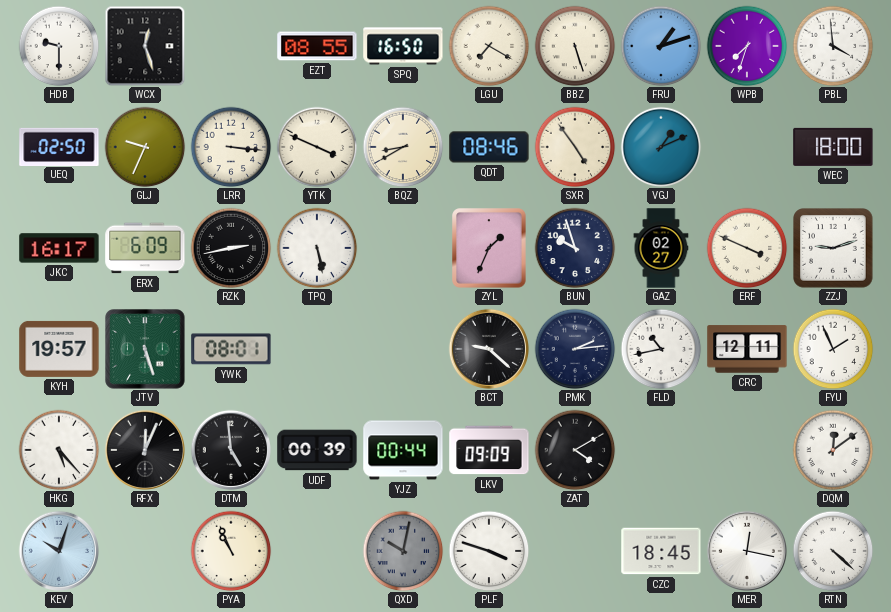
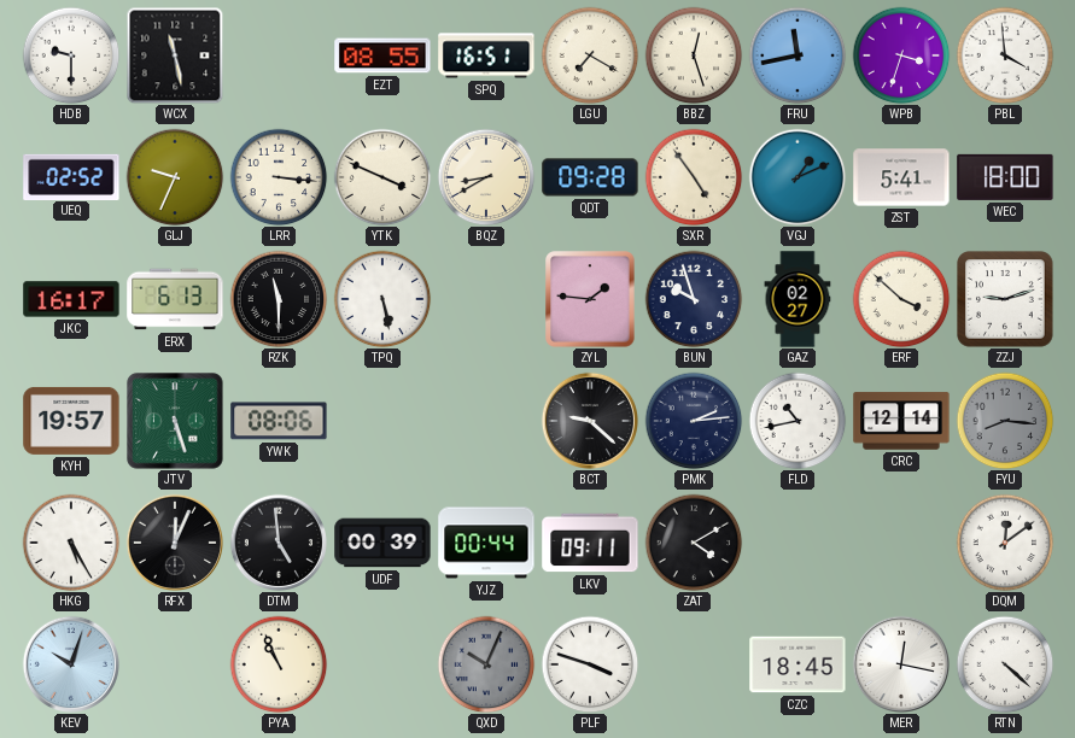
WCX: 12:27 -> 11:28 (175, 55)
SPQ: 16:50 -> 16:51 (486, 55)
BBZ: 5:27 -> 12:27 (694, 55)
FRU: 1:12 -> 11:43 (798, 55)
WPB: 7:33 -> 3:33 (901, 55)
UEQ: 02:50 -> 02:52 (71, 176)
QDT: 08:46 -> 09:28 (590, 177)
ZST: none -> 5:41 (901, 177)
ERX: 6:09 -> 6:13 (175, 299)
RZK: 2:43 -> 11:30 (279, 299)
ZYL: 1:34 -> 1:46 (590, 299)
ERF: 3:49 -> 3:52 (901, 299)
YWK: 08:01 -> 08:06 (279, 421)
CRC: 12:11 -> 12:14 (901, 421)
FYU: 1:56 -> 8:16 (1005, 421)
FYU dial: white -> grey (1005, 421)
HKG: 5:23 -> 5:25 (71, 543)
LKV: 09:09 -> 09:11 (590, 543)
QXD: 10:02 -> 10:04 (486, 664)
